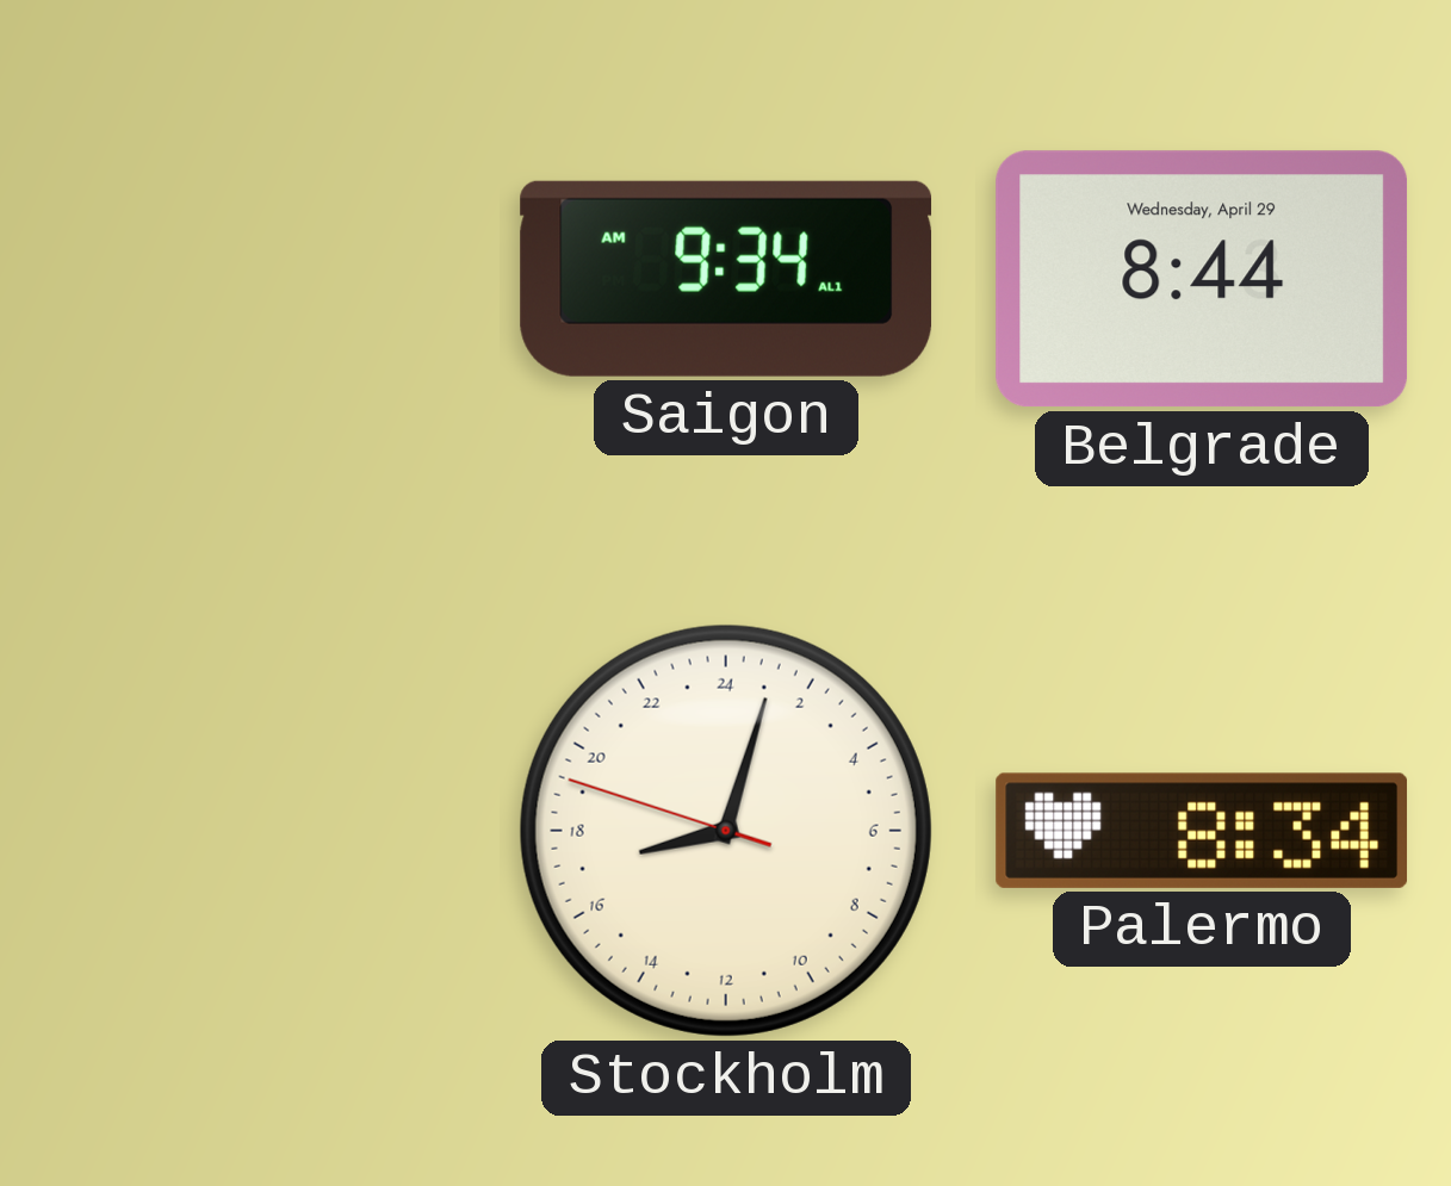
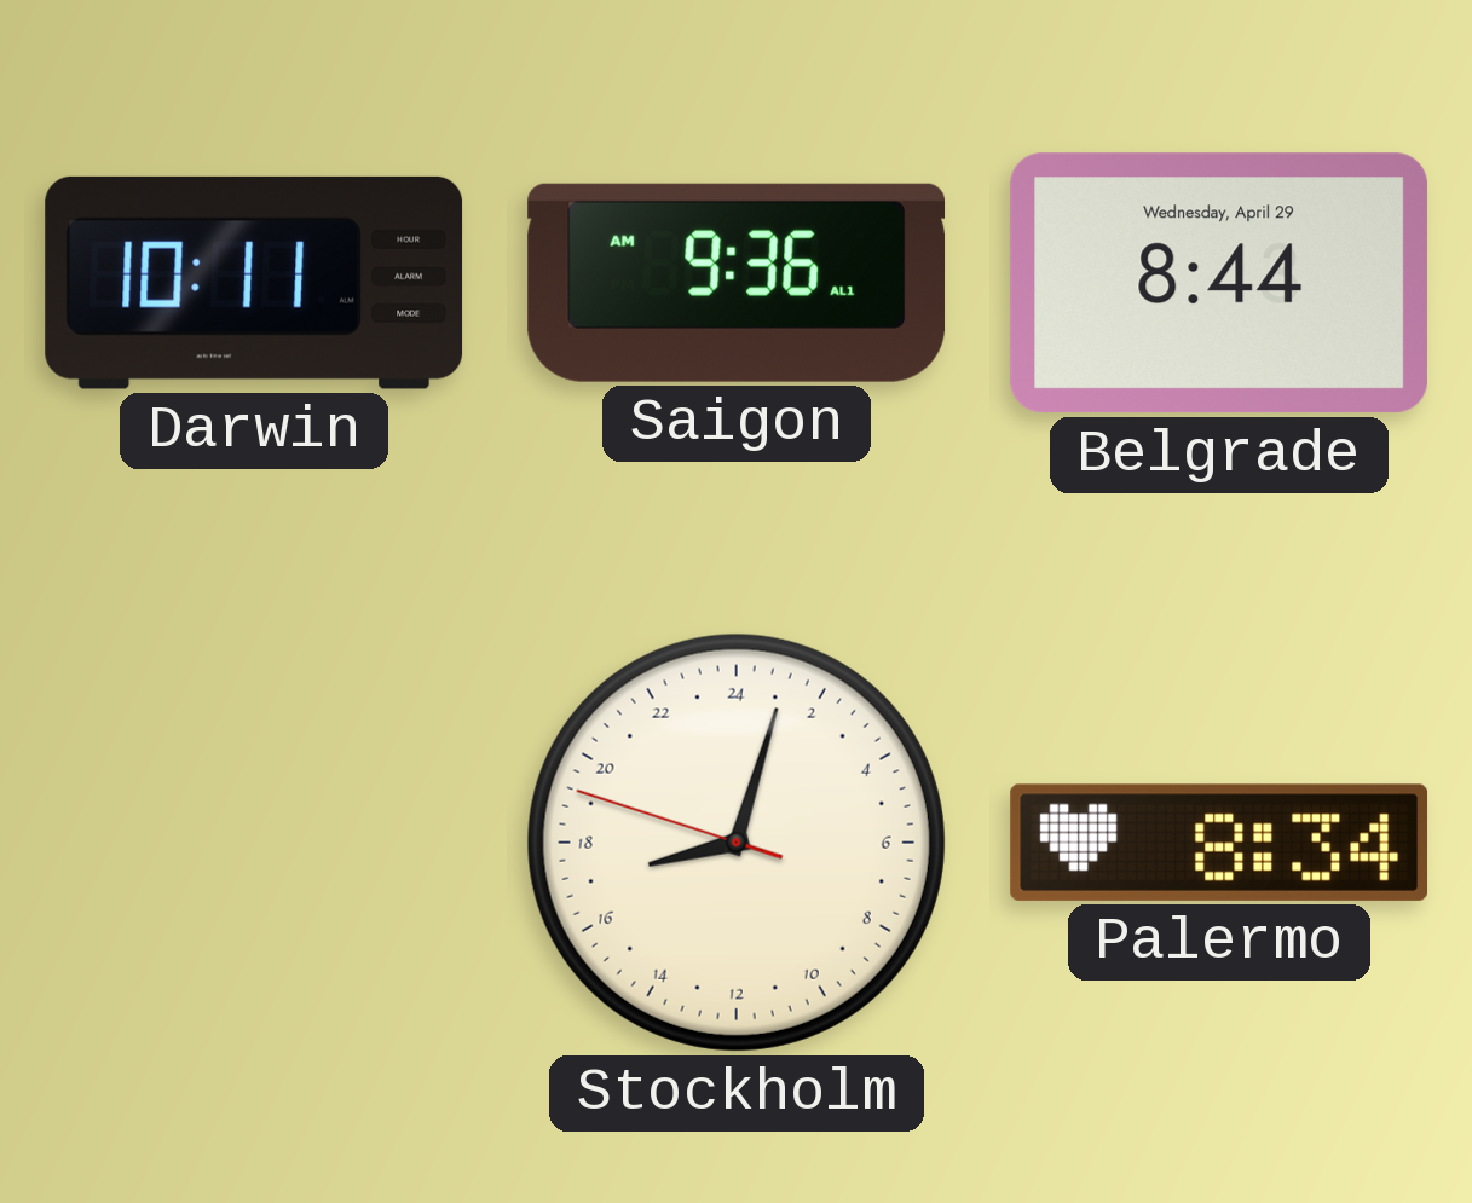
Darwin: none -> 10:11 (254, 283)
Saigon: 9:34 -> 9:36 (737, 283)
